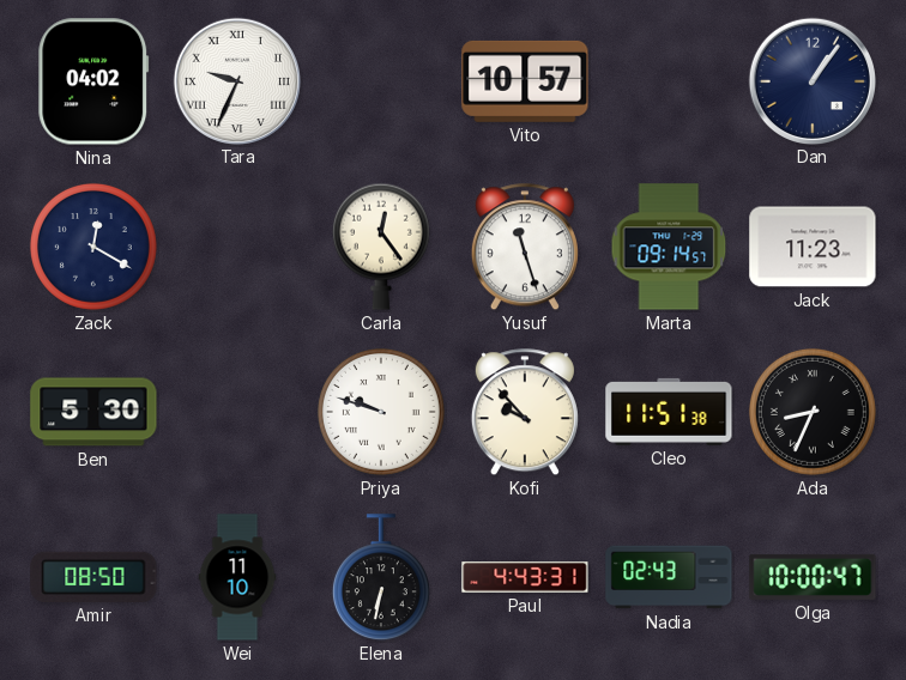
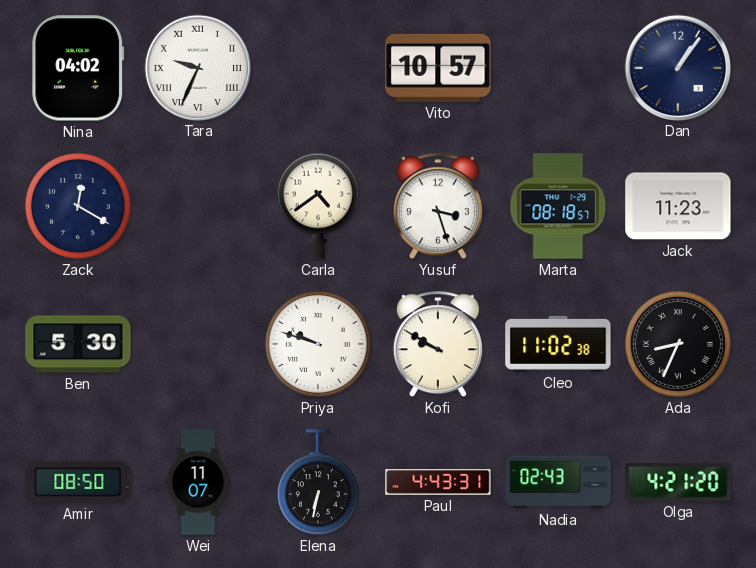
Carla: 12:24 -> 4:39 (318, 206)
Yusuf: 11:27 -> 3:27 (438, 207)
Marta: 09:14 -> 08:18 (558, 206)
Kofi: 9:53 -> 9:50 (438, 345)
Cleo: 11:51 -> 11:02 (558, 344)
Wei: 11:10 -> 11:07 (198, 482)
Olga: 10:00 -> 4:21 (678, 482)
